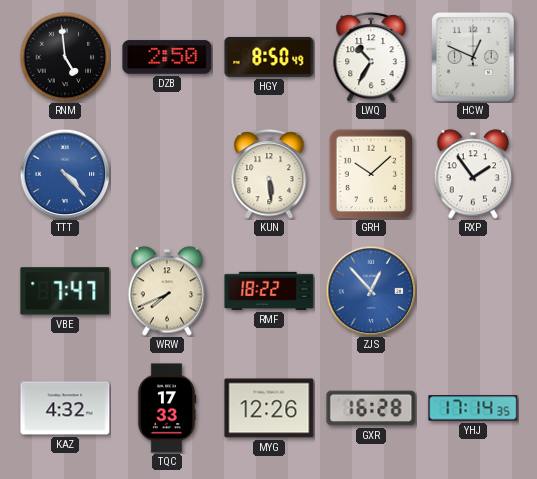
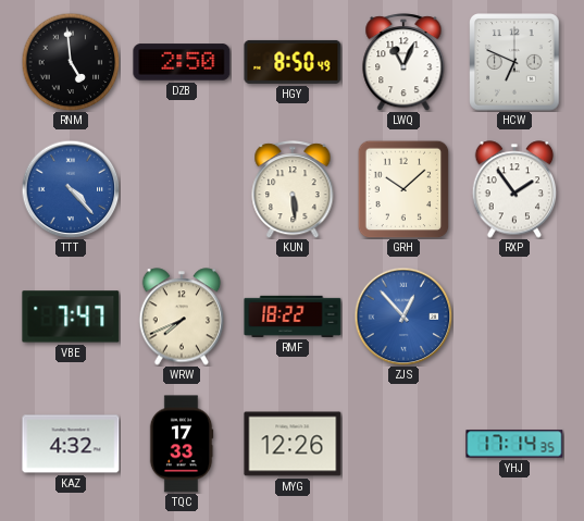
LWQ: 10:35 -> 11:04 (403, 62)
HCW: 12:49 -> 6:49 (514, 62)
GXR: 16:28 -> none (371, 408)
